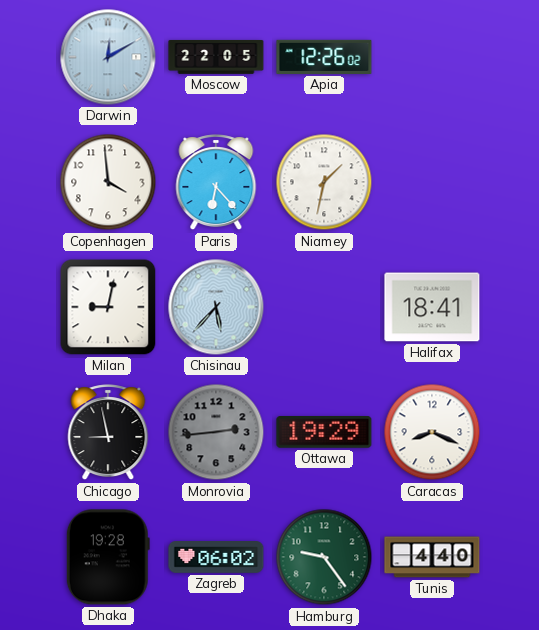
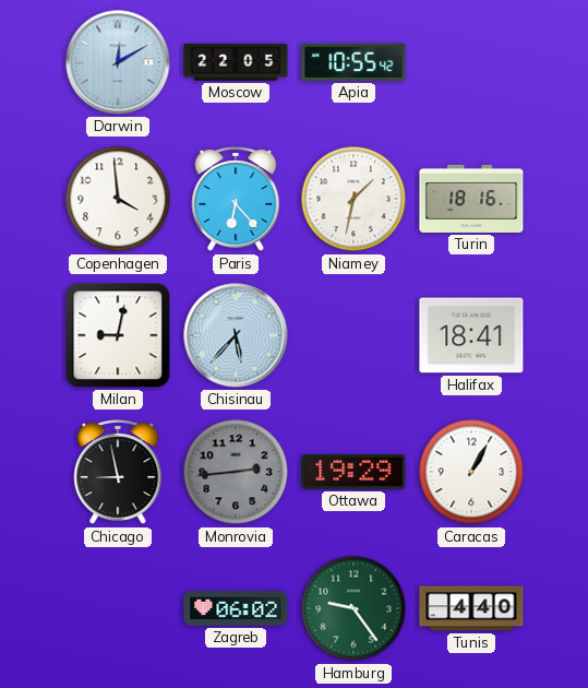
Apia: 12:26 -> 10:55 (353, 62)
Turin: none -> 18:16 (471, 199)
Caracas: 8:19 -> 1:05 (471, 472)
Dhaka: 19:28 -> none (108, 557)
